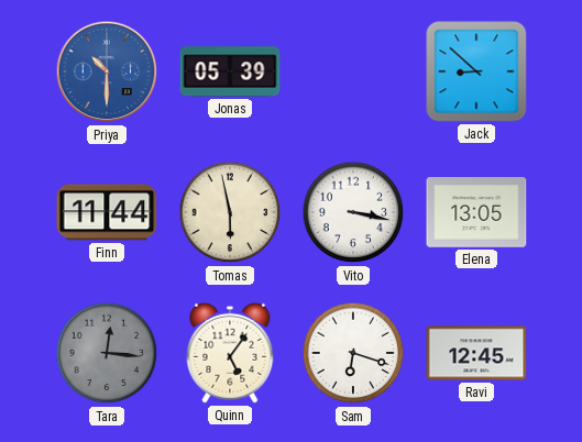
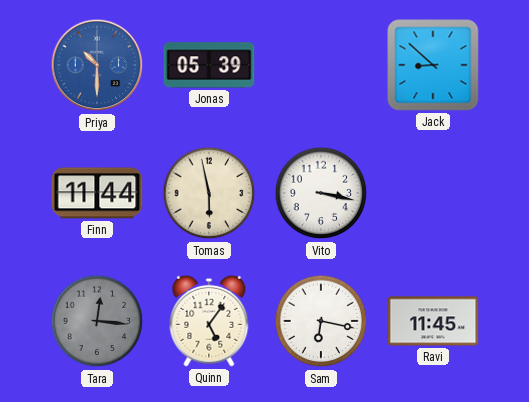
Elena: 13:05 -> none (476, 213)
Sam: 6:18 -> 6:17 (321, 321)
Ravi: 12:45 -> 11:45 (433, 321)
